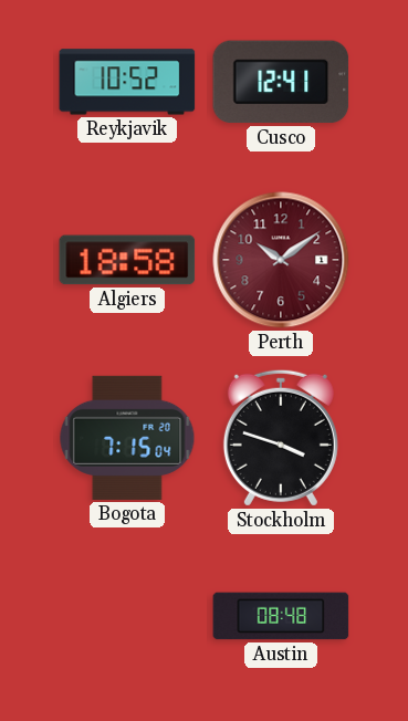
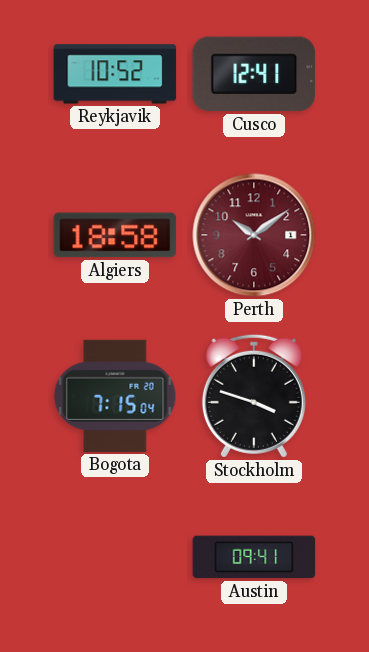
Austin: 08:48 -> 09:41 (254, 557)
